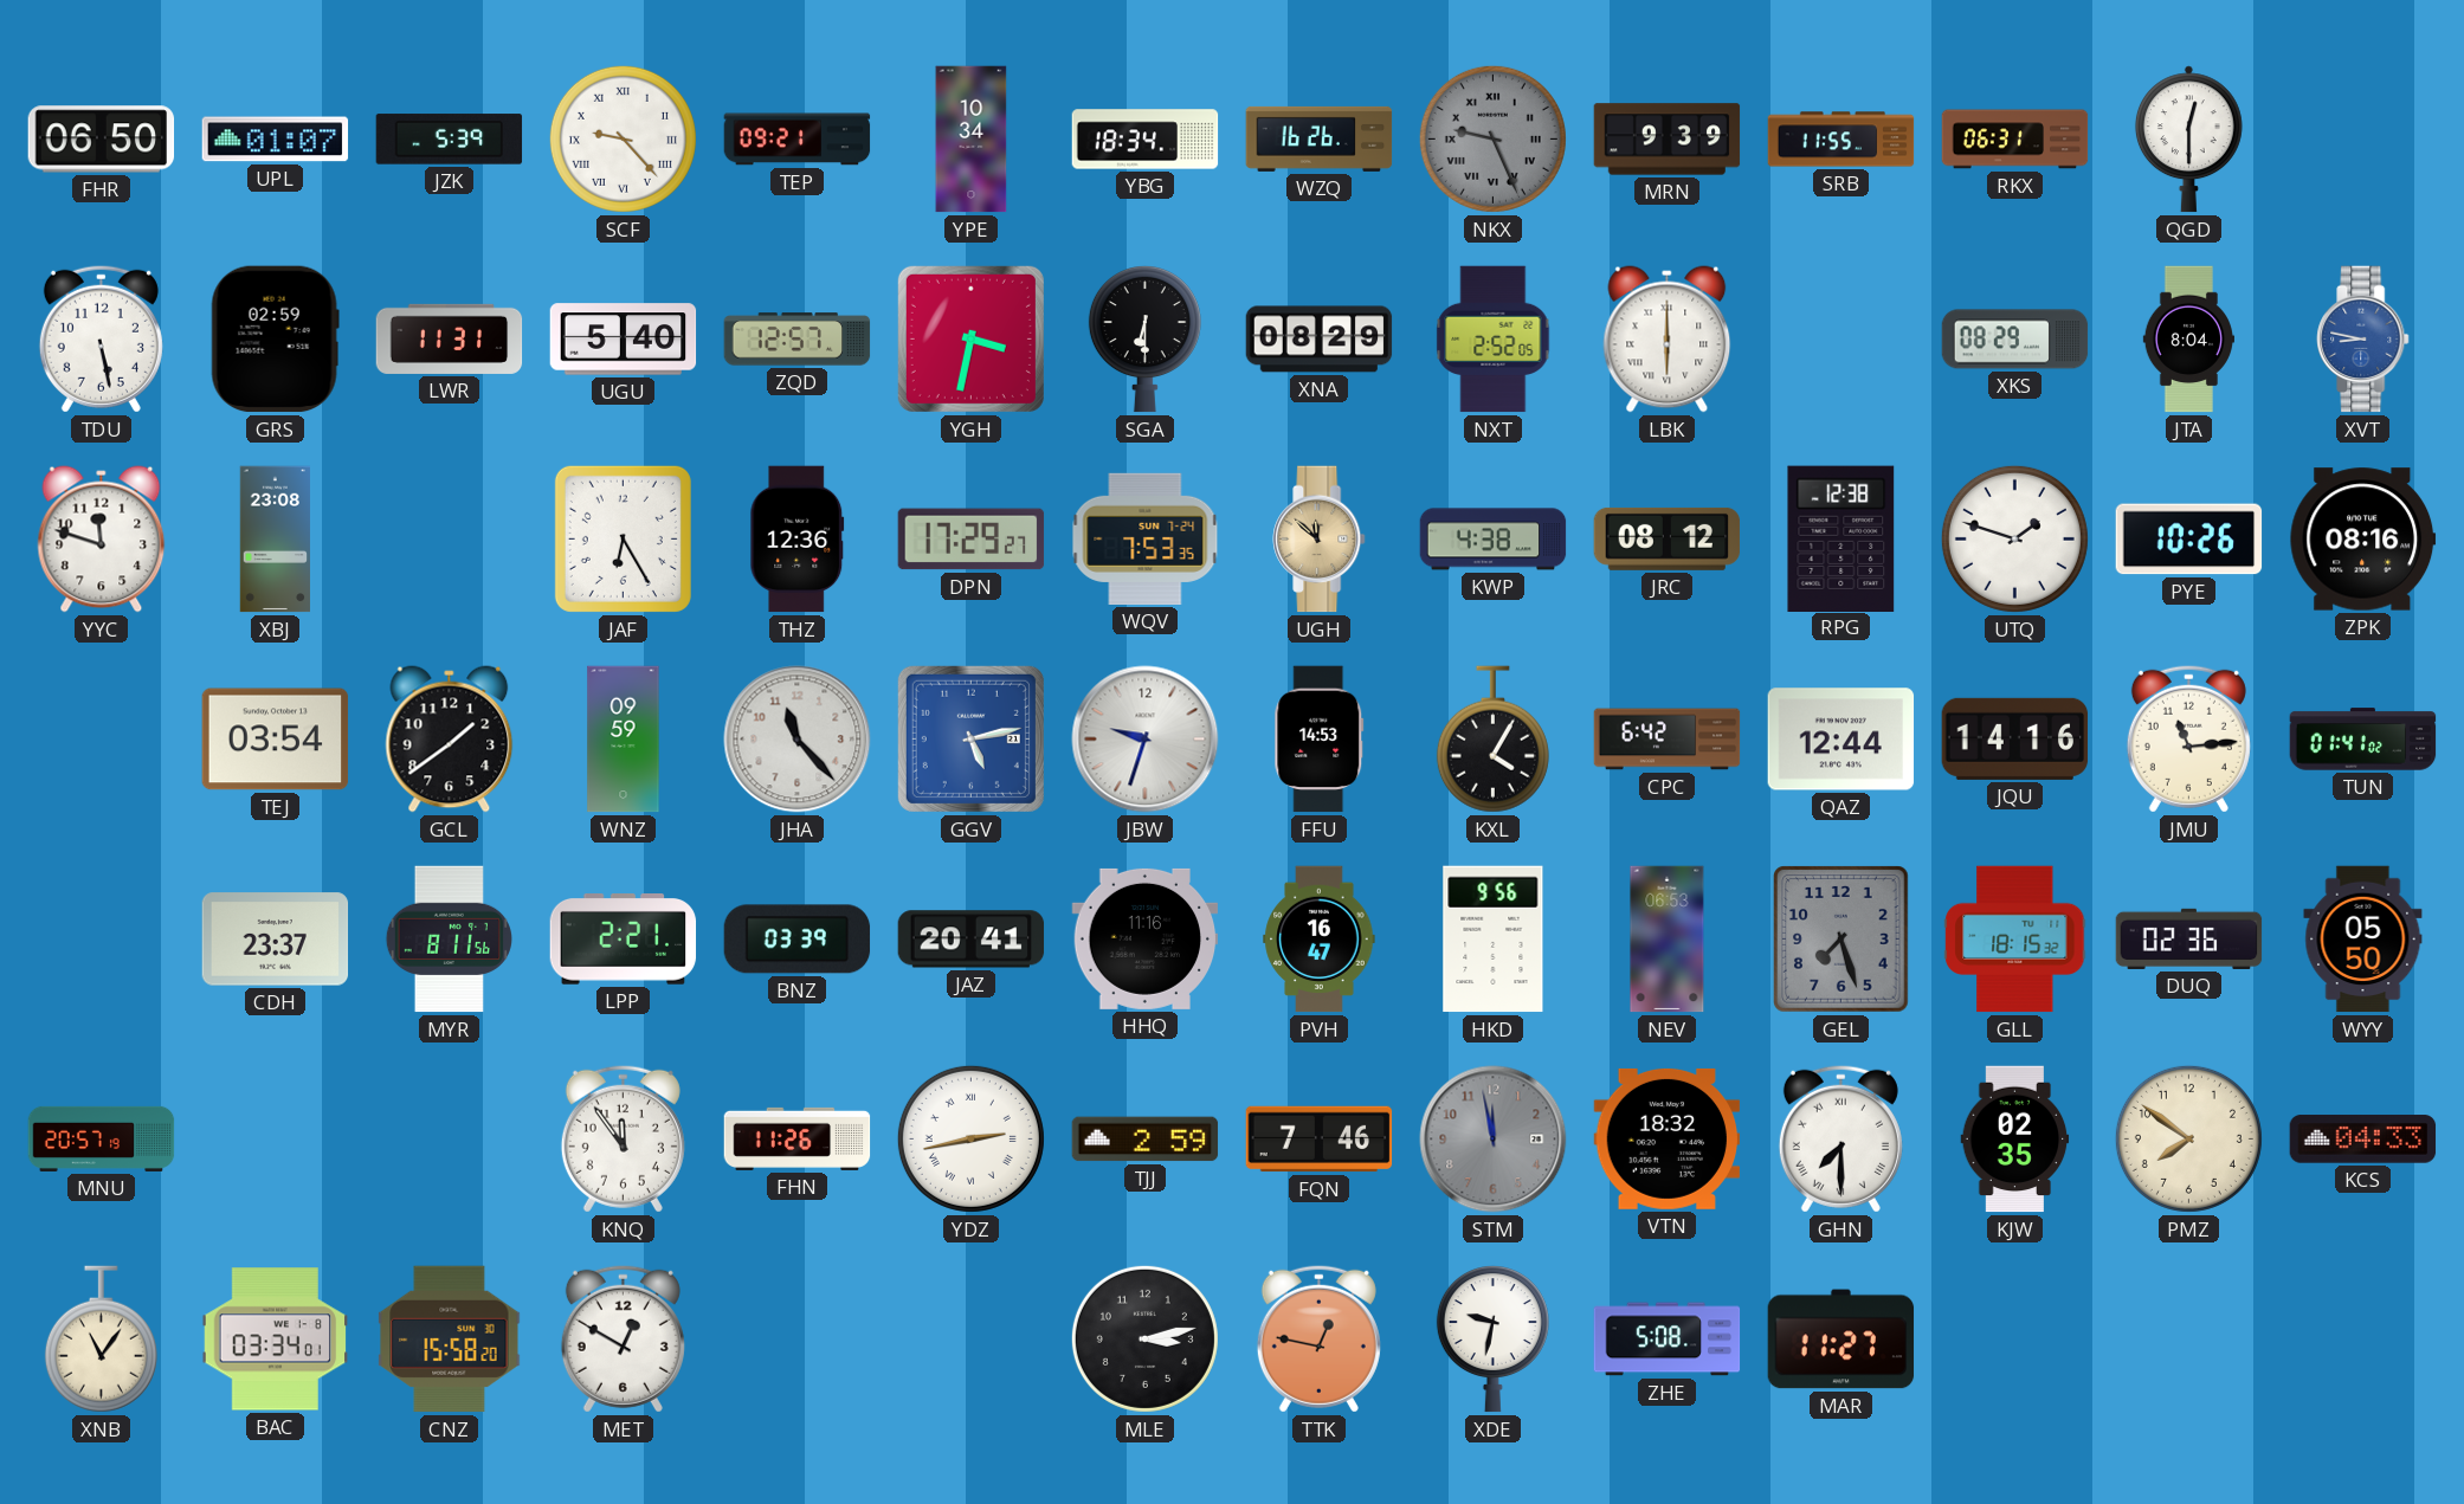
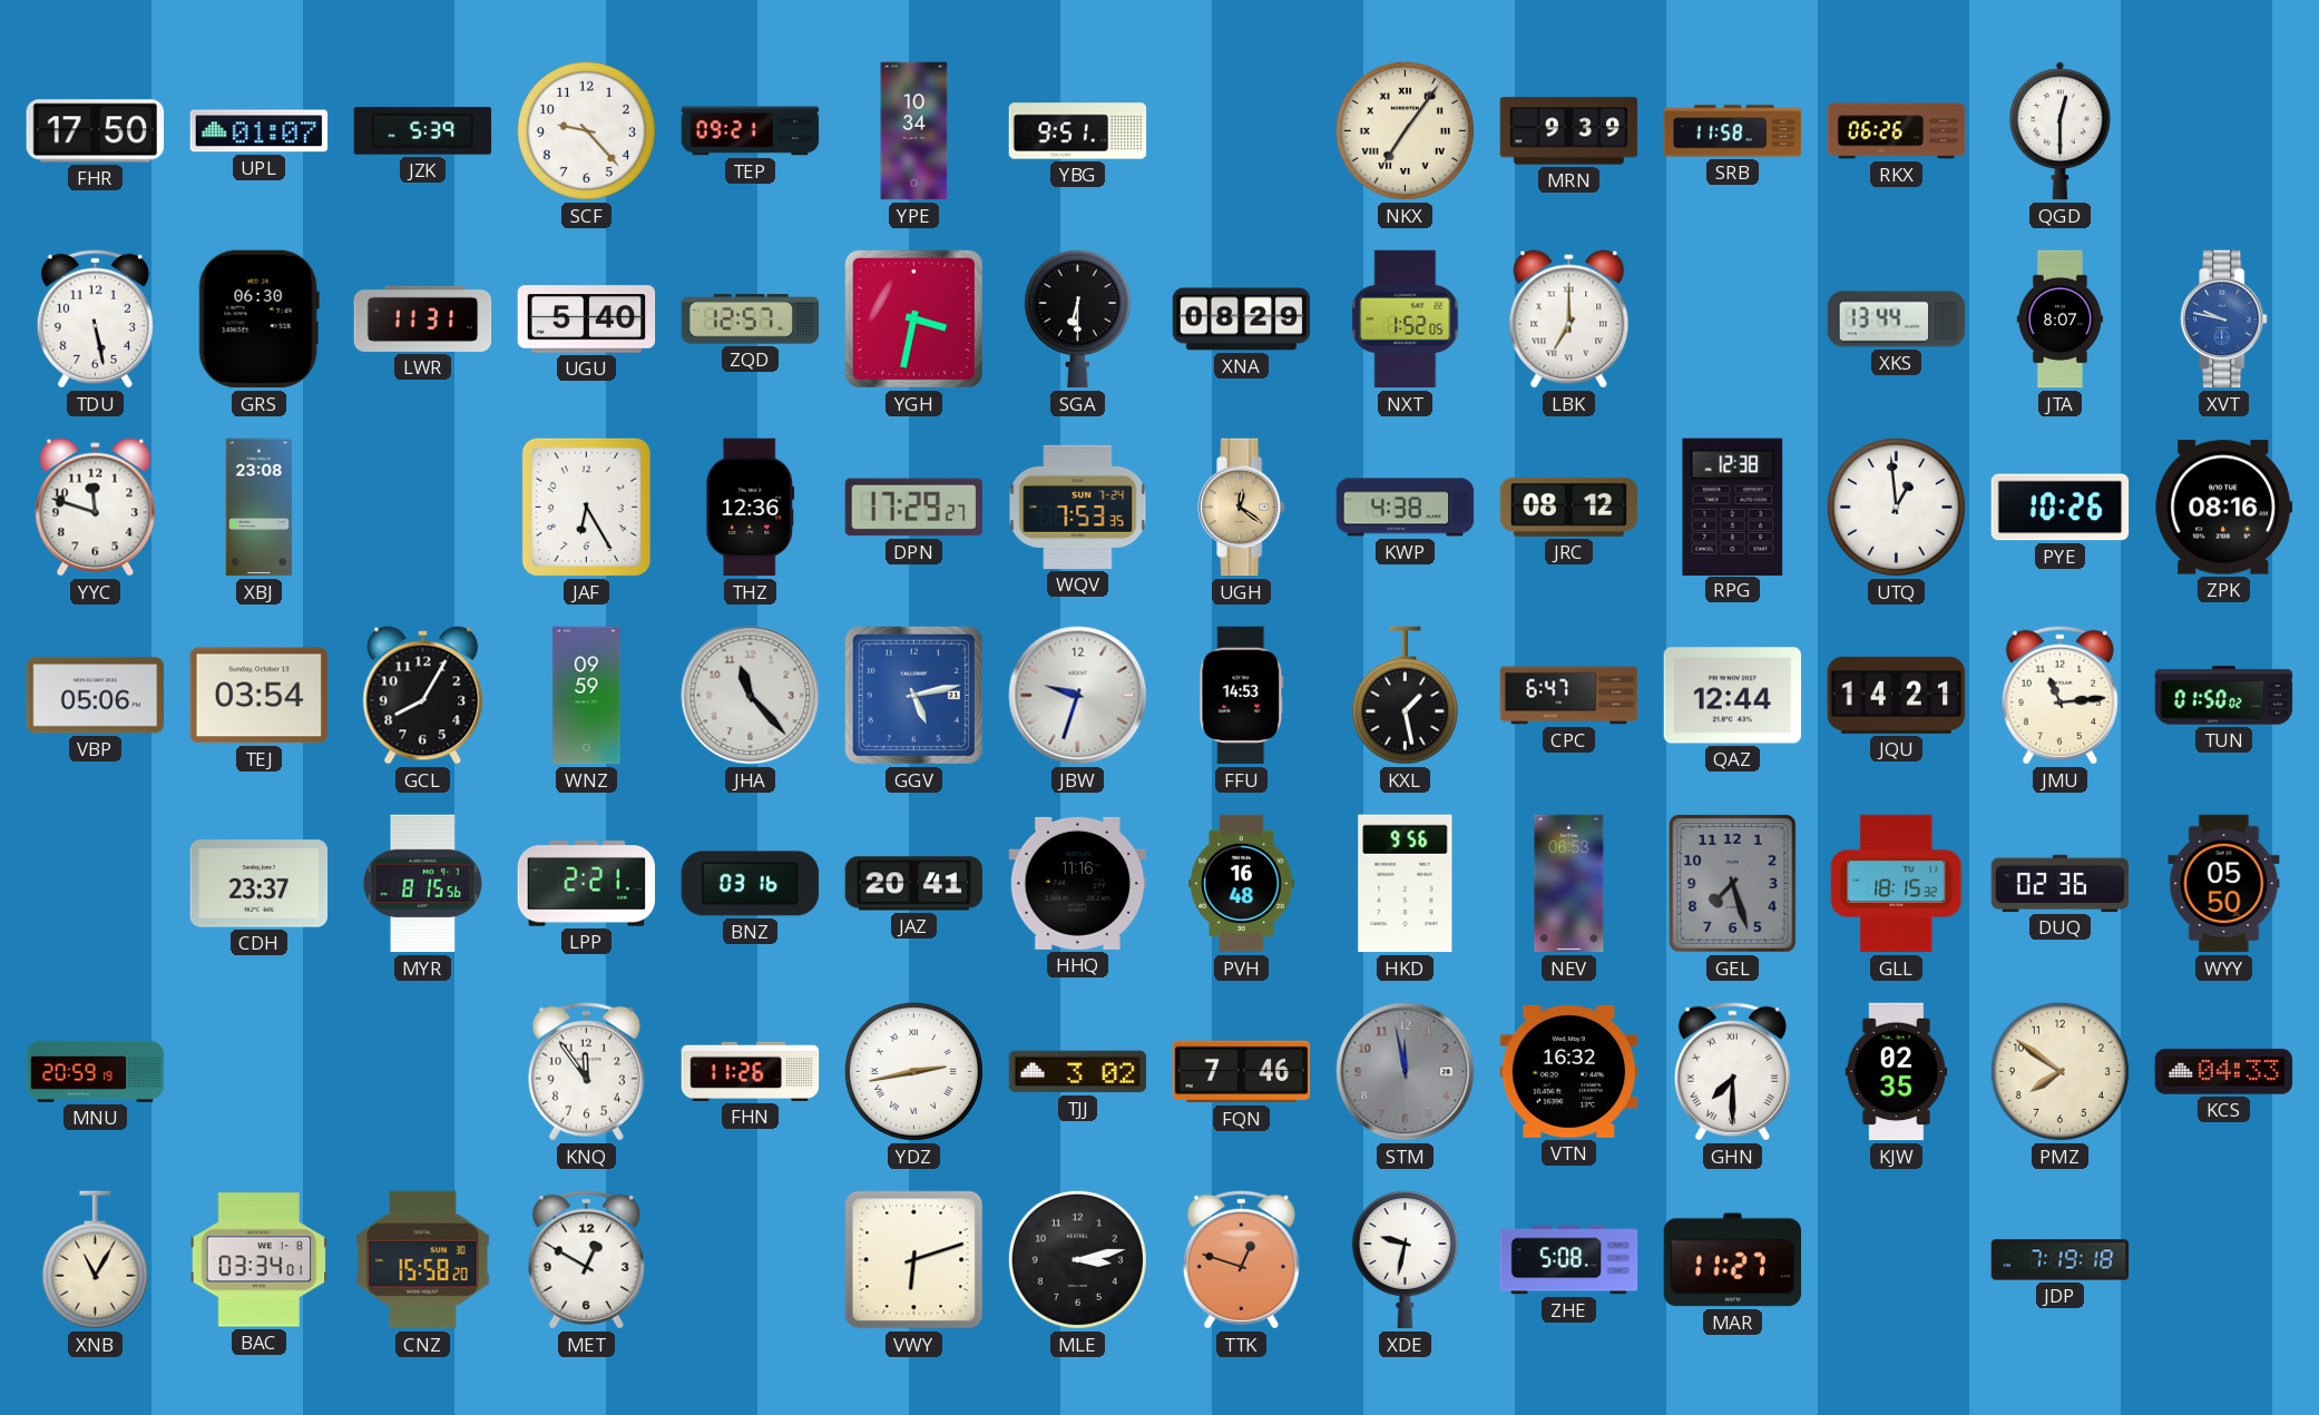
FHR: 06:50 -> 17:50 (96, 131)
SCF numerals: Roman -> Arabic (586, 130)
YBG: 18:34 -> 9:51 (1078, 131)
WZQ: 16:26 -> none (1320, 138)
NKX: 9:26 -> 7:06 (1405, 130)
NKX dial: grey -> cream (1405, 130)
SRB: 11:55 -> 11:58 (1733, 131)
RKX: 06:31 -> 06:26 (1897, 131)
GRS: 02:59 -> 06:30 (258, 320)
NXT: 2:52 -> 1:52 (1406, 320)
LBK: 6:00 -> 7:00 (1569, 320)
XKS: 08:29 -> 13:44 (1897, 320)
JTA: 8:04 -> 8:07 (2059, 320)
XVT: 8:47 -> 9:47 (2224, 320)
UGH: 11:52 -> 12:21 (1242, 508)
UTQ: 1:48 -> 12:59 (1896, 507)
VBP: none -> 05:06 (96, 696)
GCL: 1:39 -> 8:05 (423, 696)
KXL: 4:05 -> 1:28 (1405, 696)
CPC: 6:42 -> 6:47 (1569, 696)
JQU: 14:16 -> 14:21 (1897, 695)
TUN: 01:41 -> 01:50 (2224, 696)
MYR: 8:11 -> 8:15 (422, 884)
BNZ: 03:39 -> 03:16 (751, 884)
PVH: 16:47 -> 16:48 (1242, 884)
MNU: 20:57 -> 20:59 (96, 1071)
TJJ: 2:59 -> 3:02 (1078, 1072)
VTN: 18:32 -> 16:32 (1569, 1071)
XNB: 11:06 -> 11:05 (95, 1260)
VWY: none -> 6:12 (914, 1260)
TTK: 12:47 -> 12:48 (1241, 1259)
JDP: none -> 7:19 (2061, 1260)
